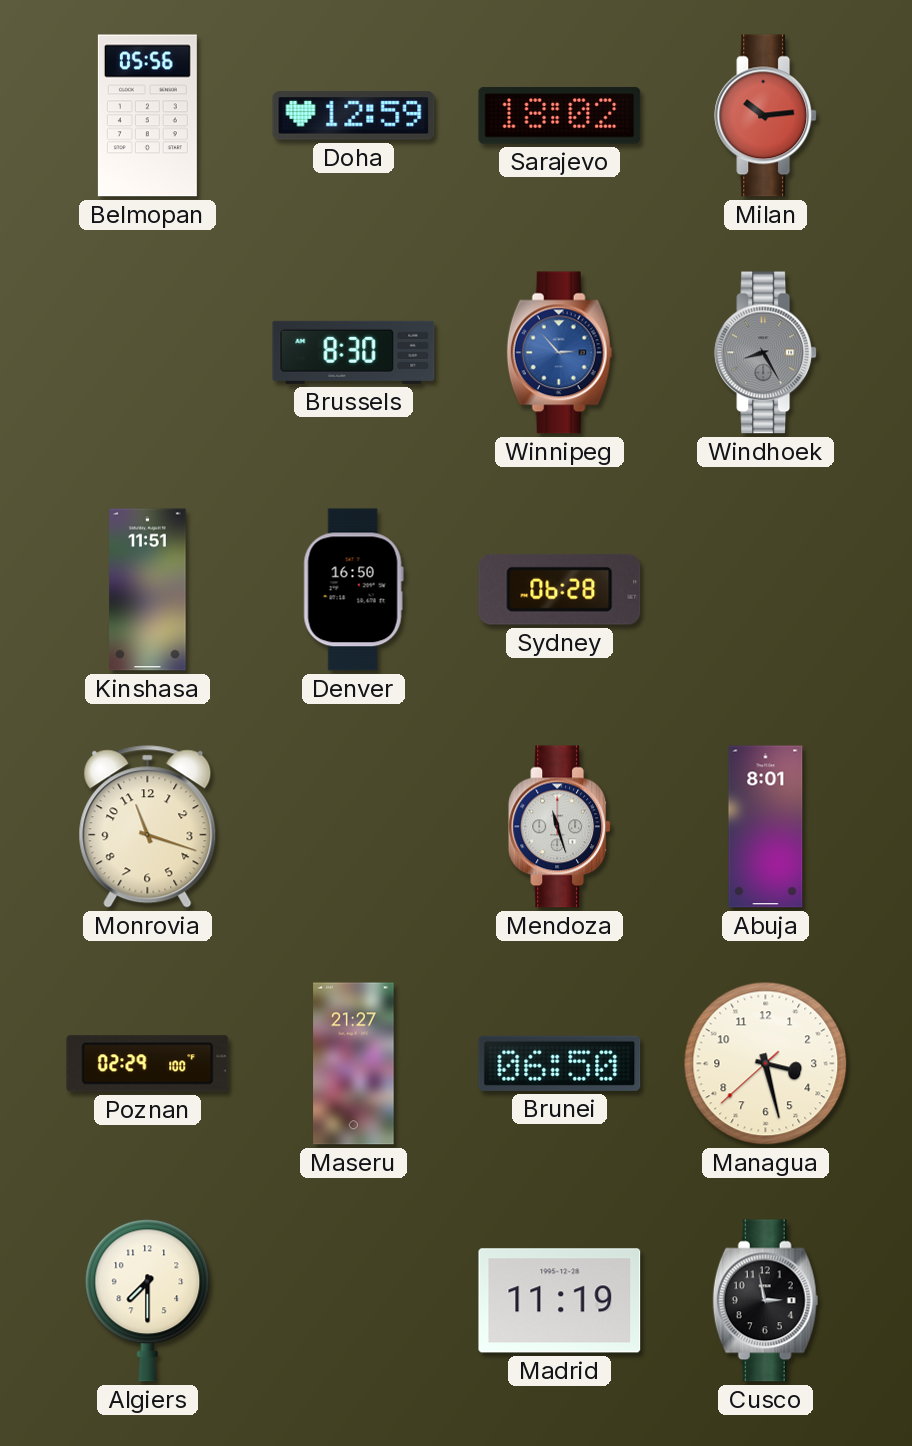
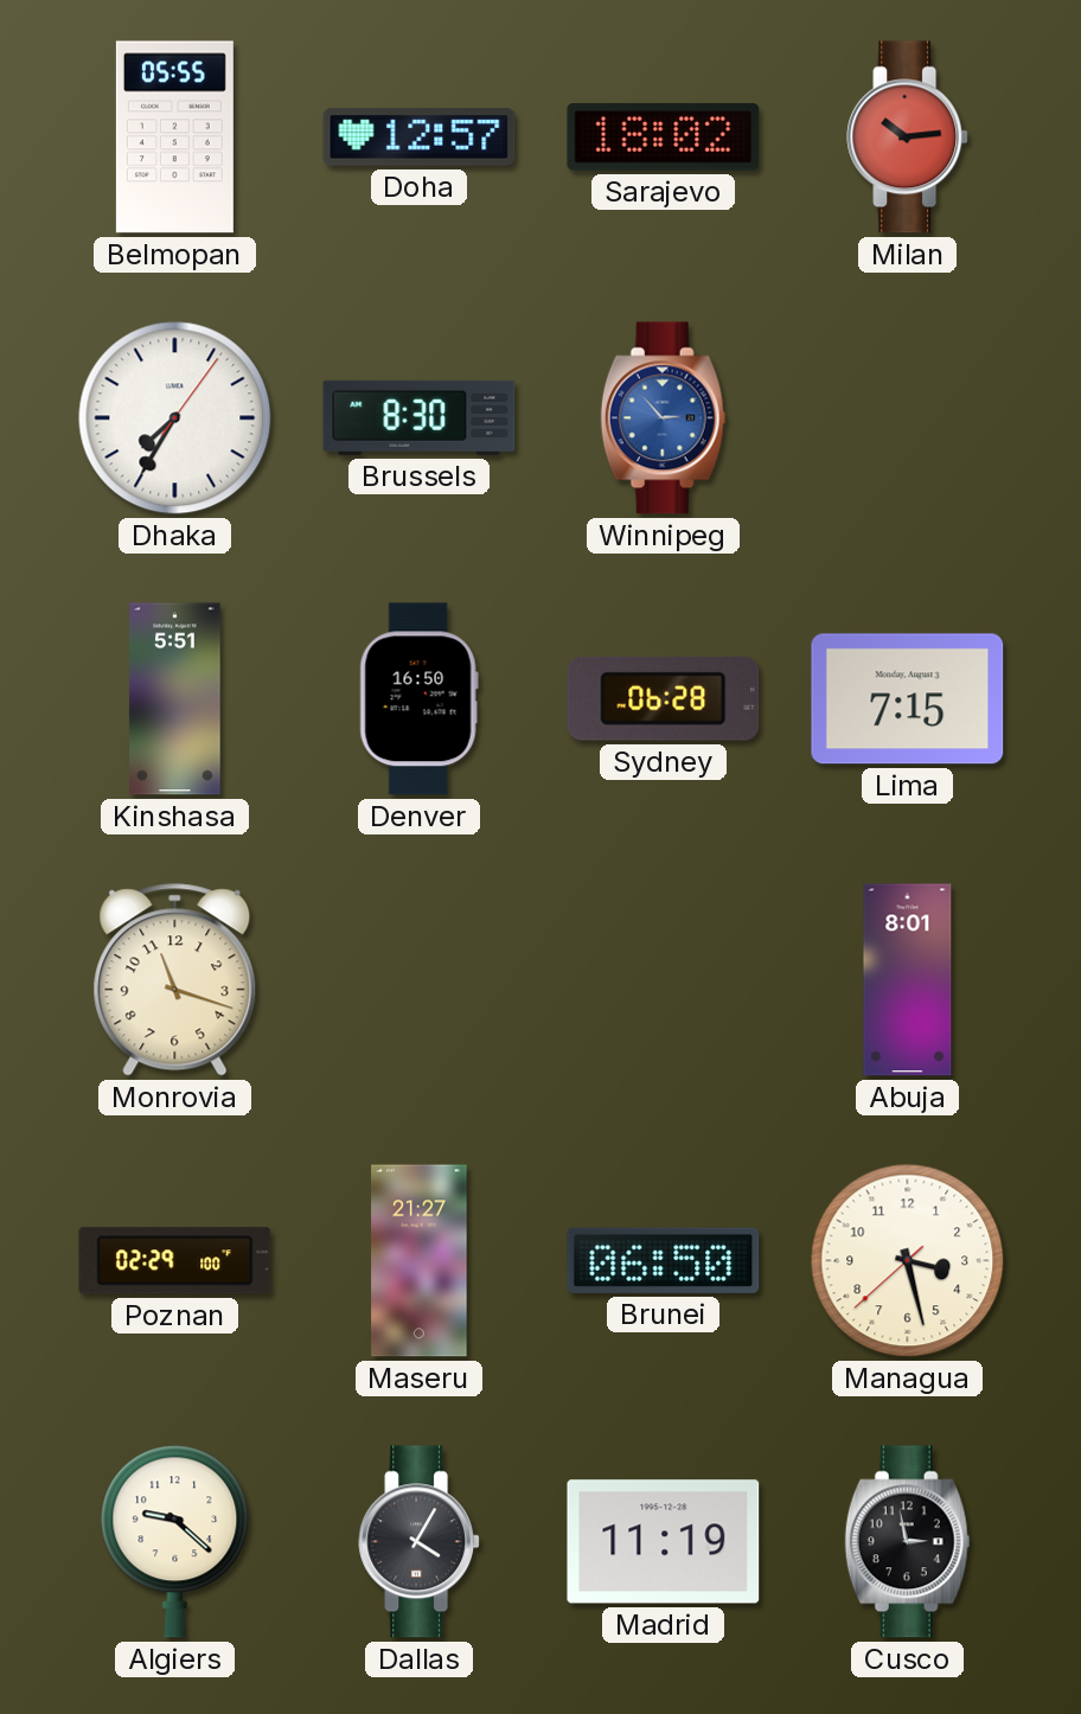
Belmopan: 05:56 -> 05:55 (174, 137)
Doha: 12:59 -> 12:57 (420, 137)
Dhaka: none -> 7:35 (175, 418)
Windhoek: 8:25 -> none (766, 353)
Kinshasa: 11:51 -> 5:51 (175, 699)
Lima: none -> 7:15 (908, 699)
Mendoza: 11:27 -> none (560, 827)
Algiers: 7:30 -> 9:22 (175, 1542)
Dallas: none -> 4:05 (420, 1542)
